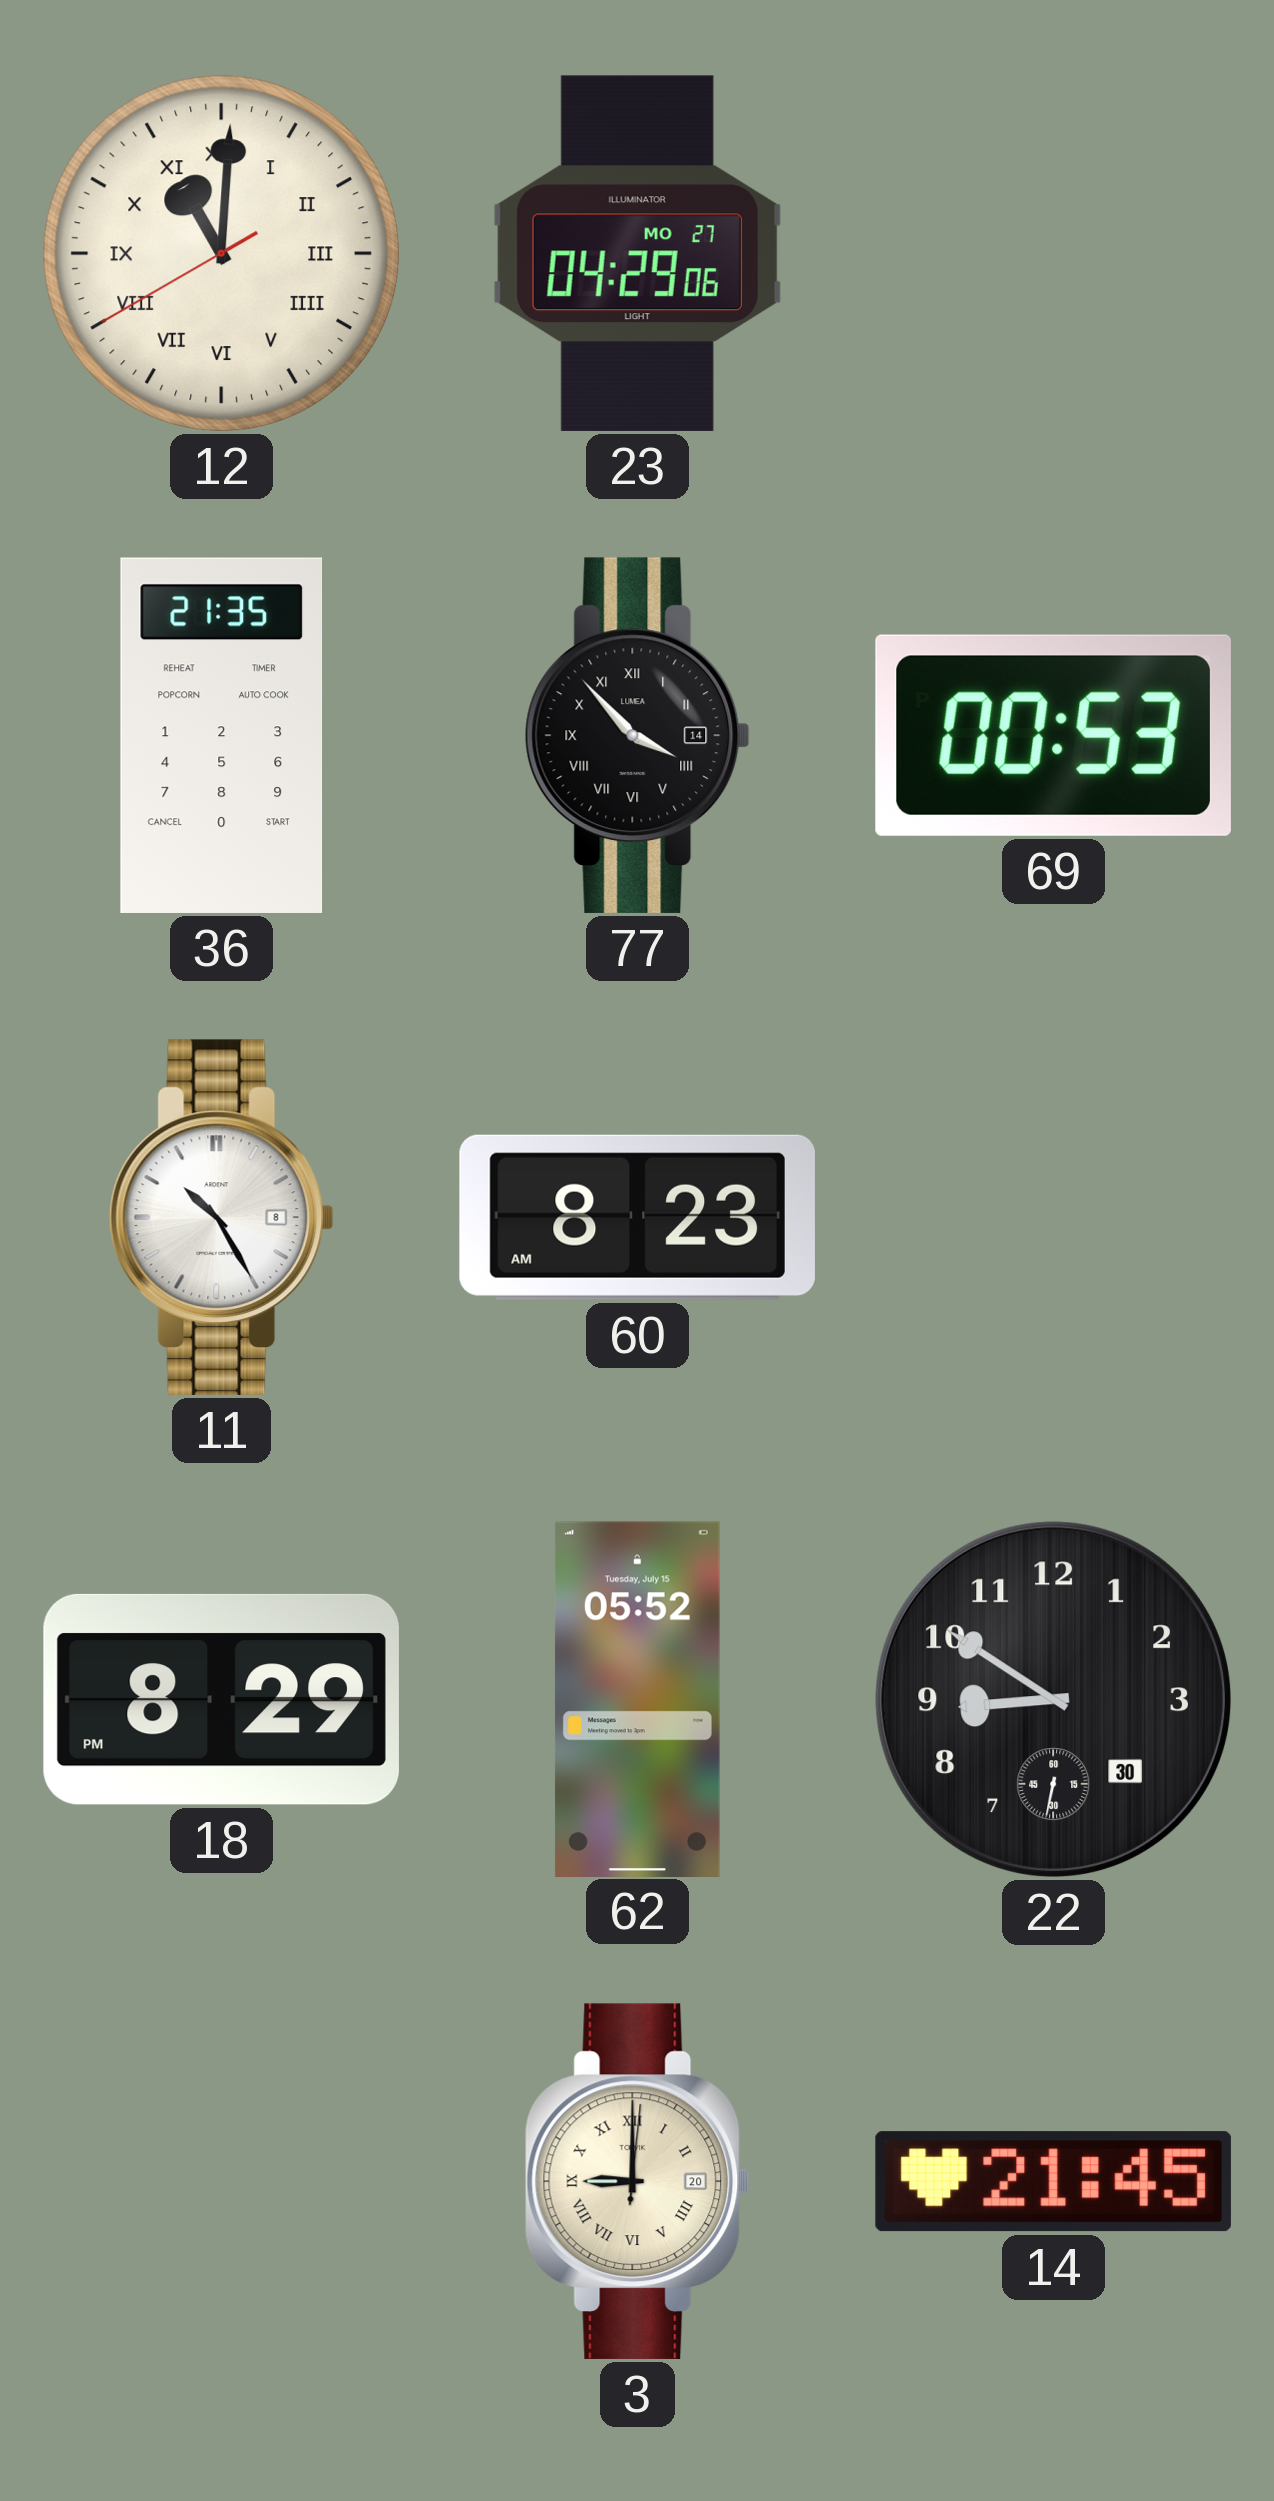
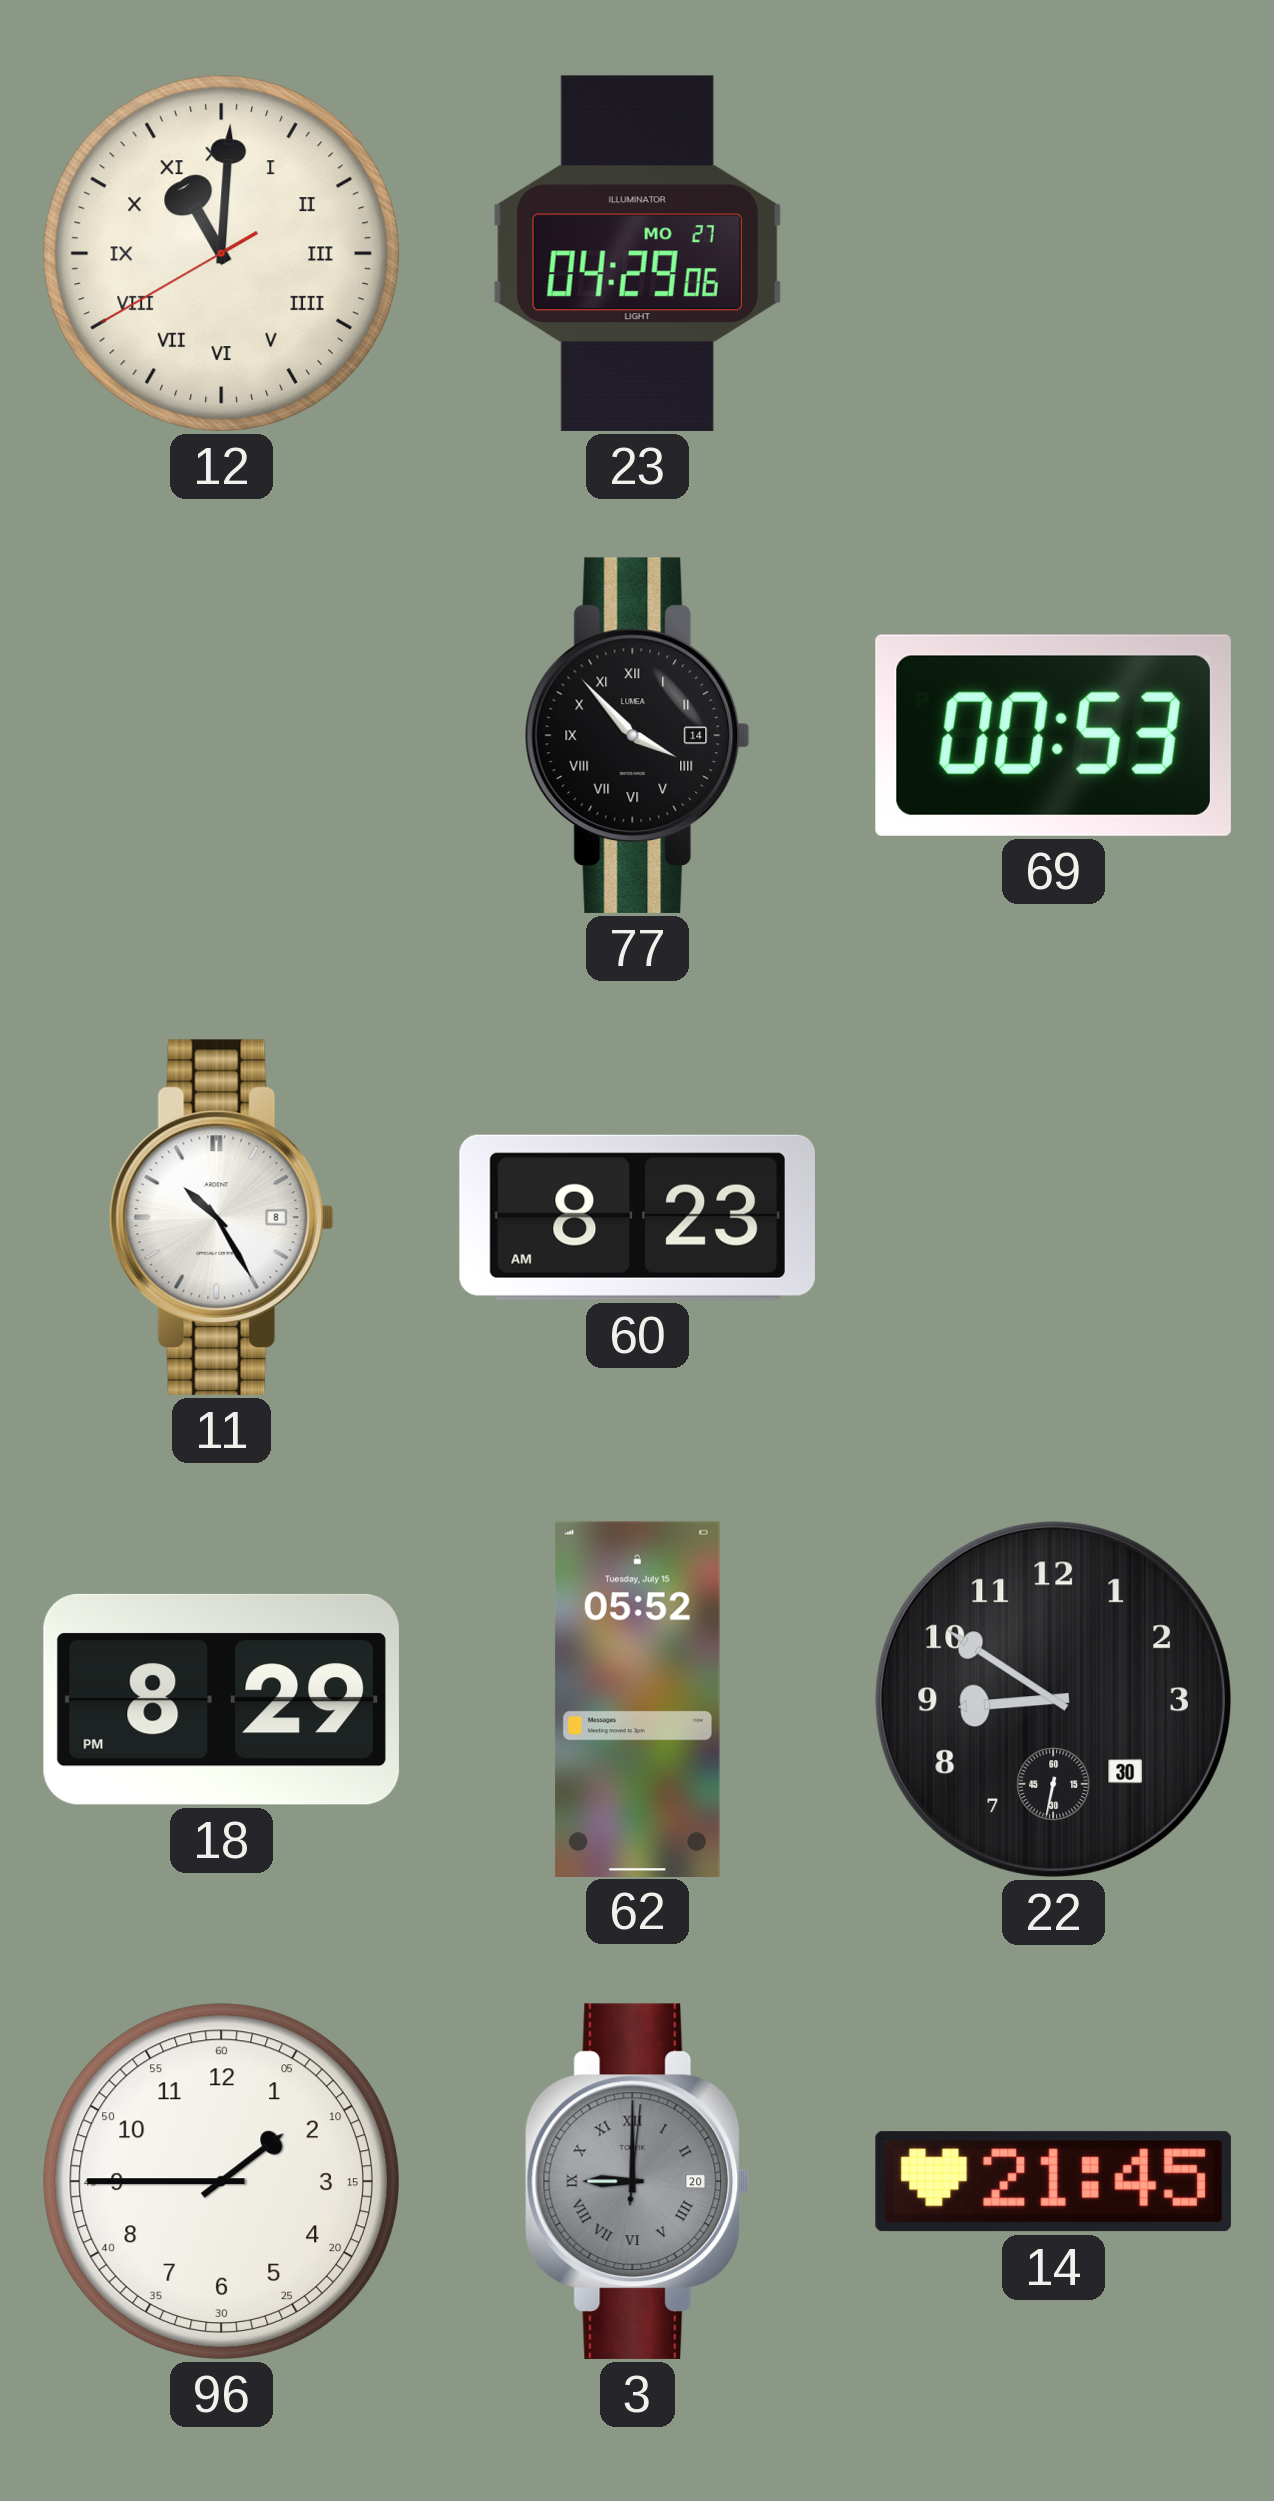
36: 21:35 -> none (221, 735)
96: none -> 1:45 (221, 2181)
3 dial: cream -> grey (637, 2181)
